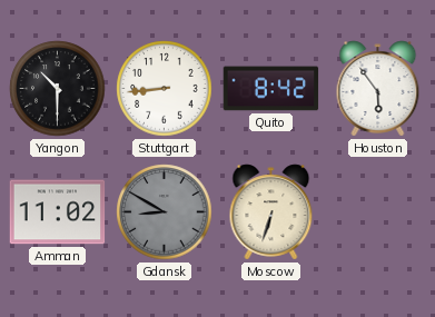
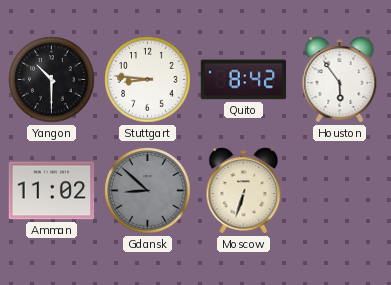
Stuttgart: 8:44 -> 8:46 (148, 80)
Gdansk: 8:50 -> 8:52 (148, 191)
